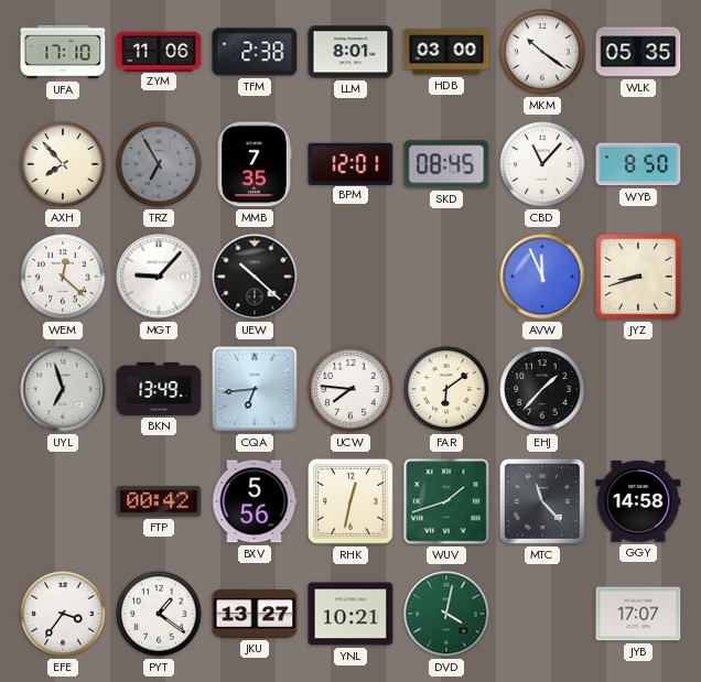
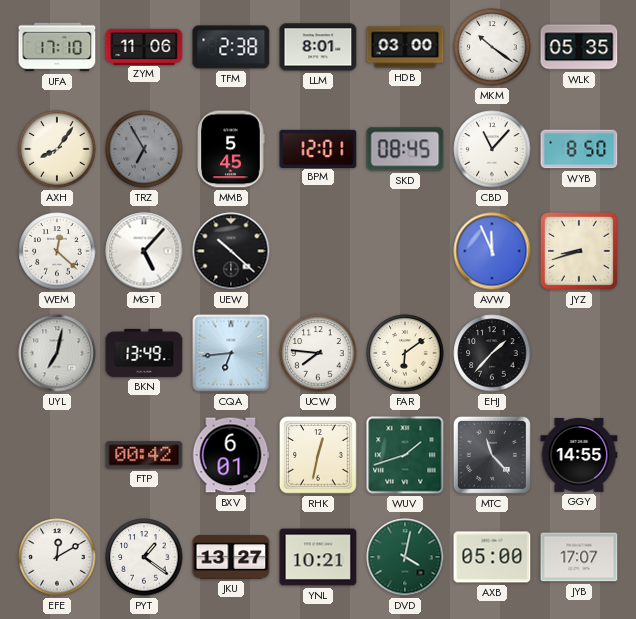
AXH: 7:53 -> 8:06 (57, 149)
MMB: 7:35 -> 5:45 (231, 149)
MGT: 9:07 -> 5:07 (144, 251)
UYL: 6:57 -> 7:02 (57, 353)
BXV: 5:56 -> 6:01 (231, 455)
GGY: 14:58 -> 14:55 (579, 456)
EFE: 3:36 -> 12:10 (57, 557)
AXB: none -> 05:00 (492, 557)
